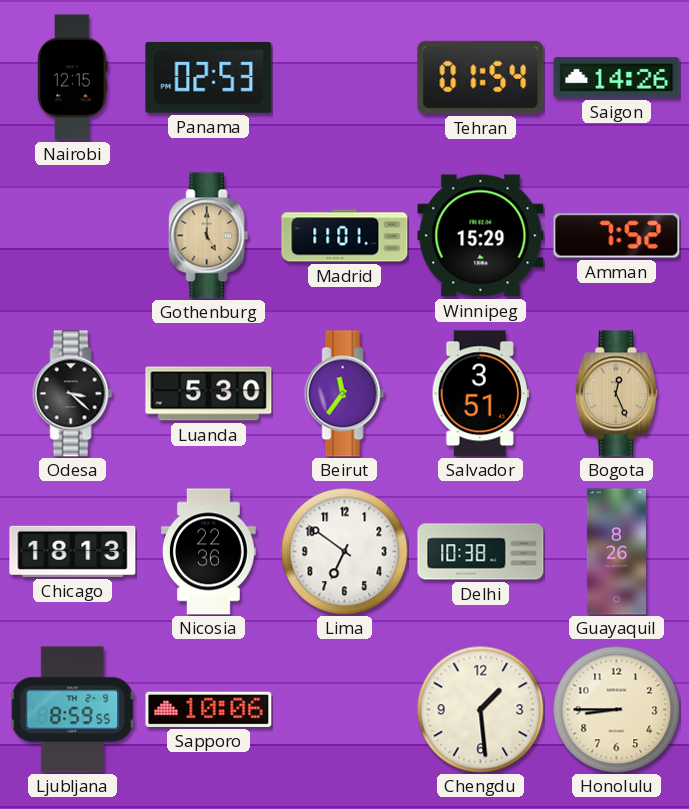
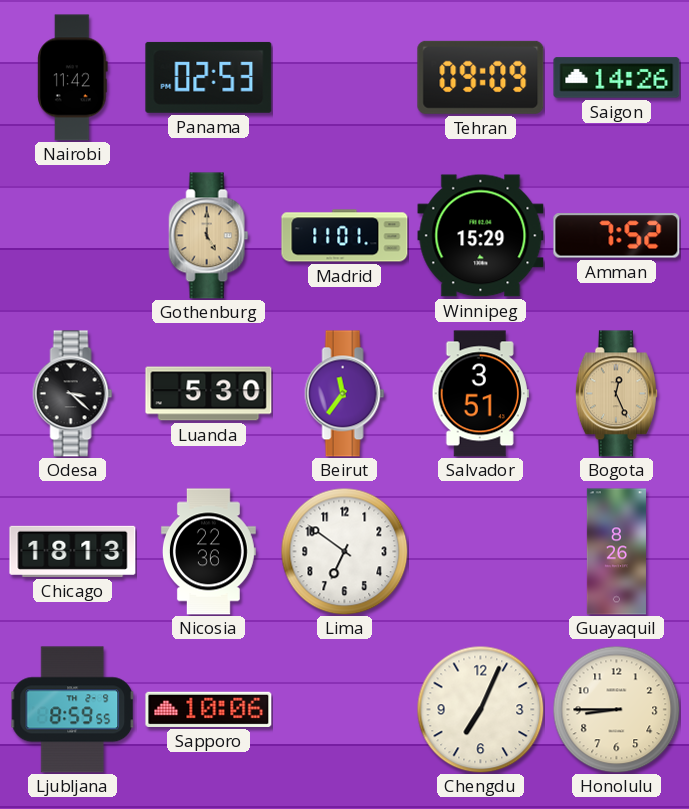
Nairobi: 12:15 -> 11:42 (73, 78)
Tehran: 01:54 -> 09:09 (481, 77)
Delhi: 10:38 -> none (481, 552)
Chengdu: 1:29 -> 7:04 (480, 709)
